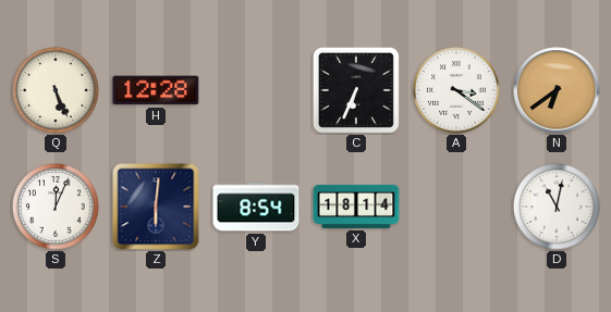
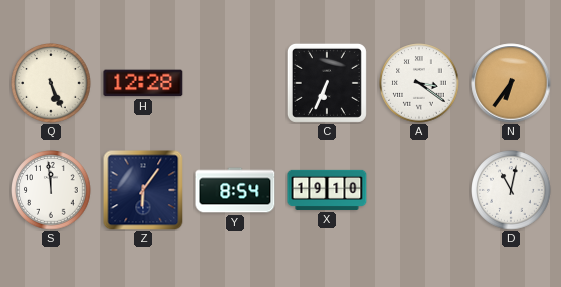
N: 6:39 -> 6:36 (511, 83)
S: 12:04 -> 11:59 (51, 190)
Z: 6:01 -> 6:06 (143, 190)
X: 18:14 -> 19:10 (327, 190)
